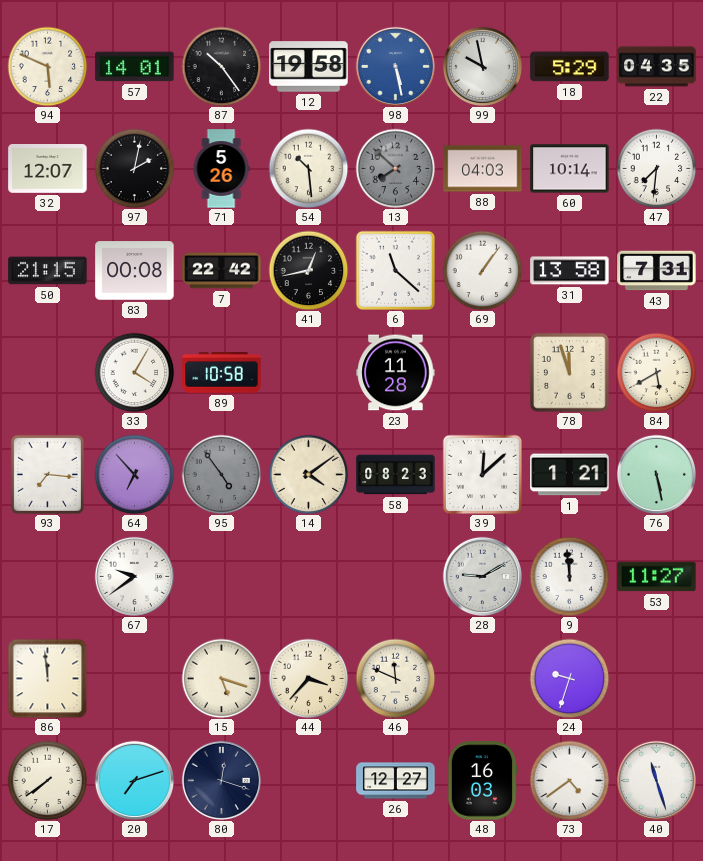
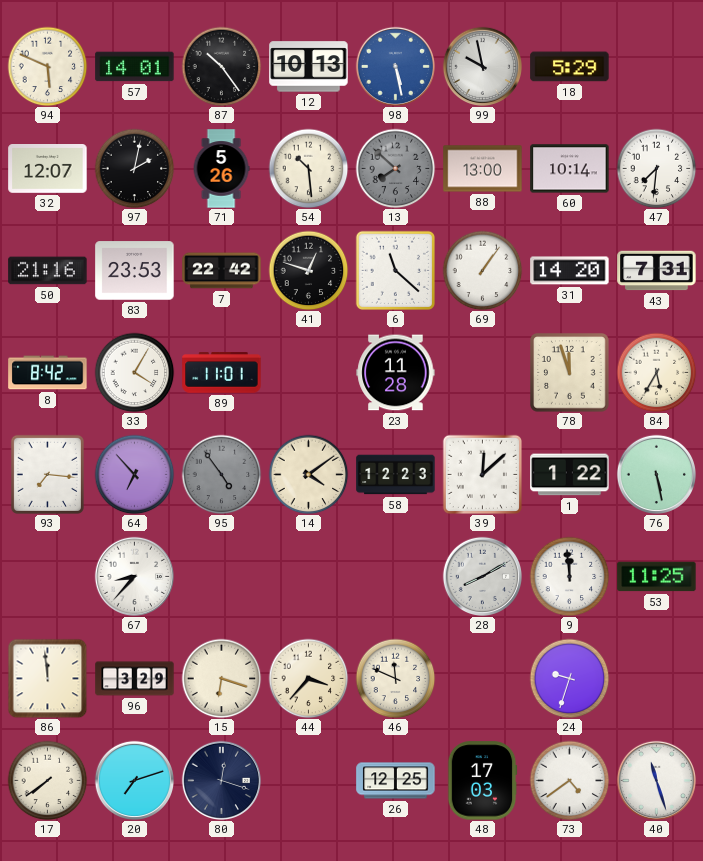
12: 19:58 -> 10:13 (309, 67)
22: 04:35 -> none (657, 67)
88: 04:03 -> 13:00 (483, 169)
50: 21:15 -> 21:16 (48, 271)
83: 00:08 -> 23:53 (135, 271)
41: 12:43 -> 12:48 (308, 270)
31: 13:58 -> 14:20 (570, 271)
8: none -> 8:42 (48, 373)
89: 10:58 -> 11:01 (222, 373)
84: 5:40 -> 5:35 (656, 372)
58: 08:23 -> 12:23 (396, 475)
1: 1:21 -> 1:22 (570, 475)
67: 9:39 -> 8:37 (134, 576)
28: 9:10 -> 8:10 (482, 576)
53: 11:27 -> 11:25 (657, 577)
96: none -> 3:29 (135, 679)
15: 5:18 -> 6:18 (221, 678)
26: 12:27 -> 12:25 (396, 781)
48: 16:03 -> 17:03 (482, 781)
